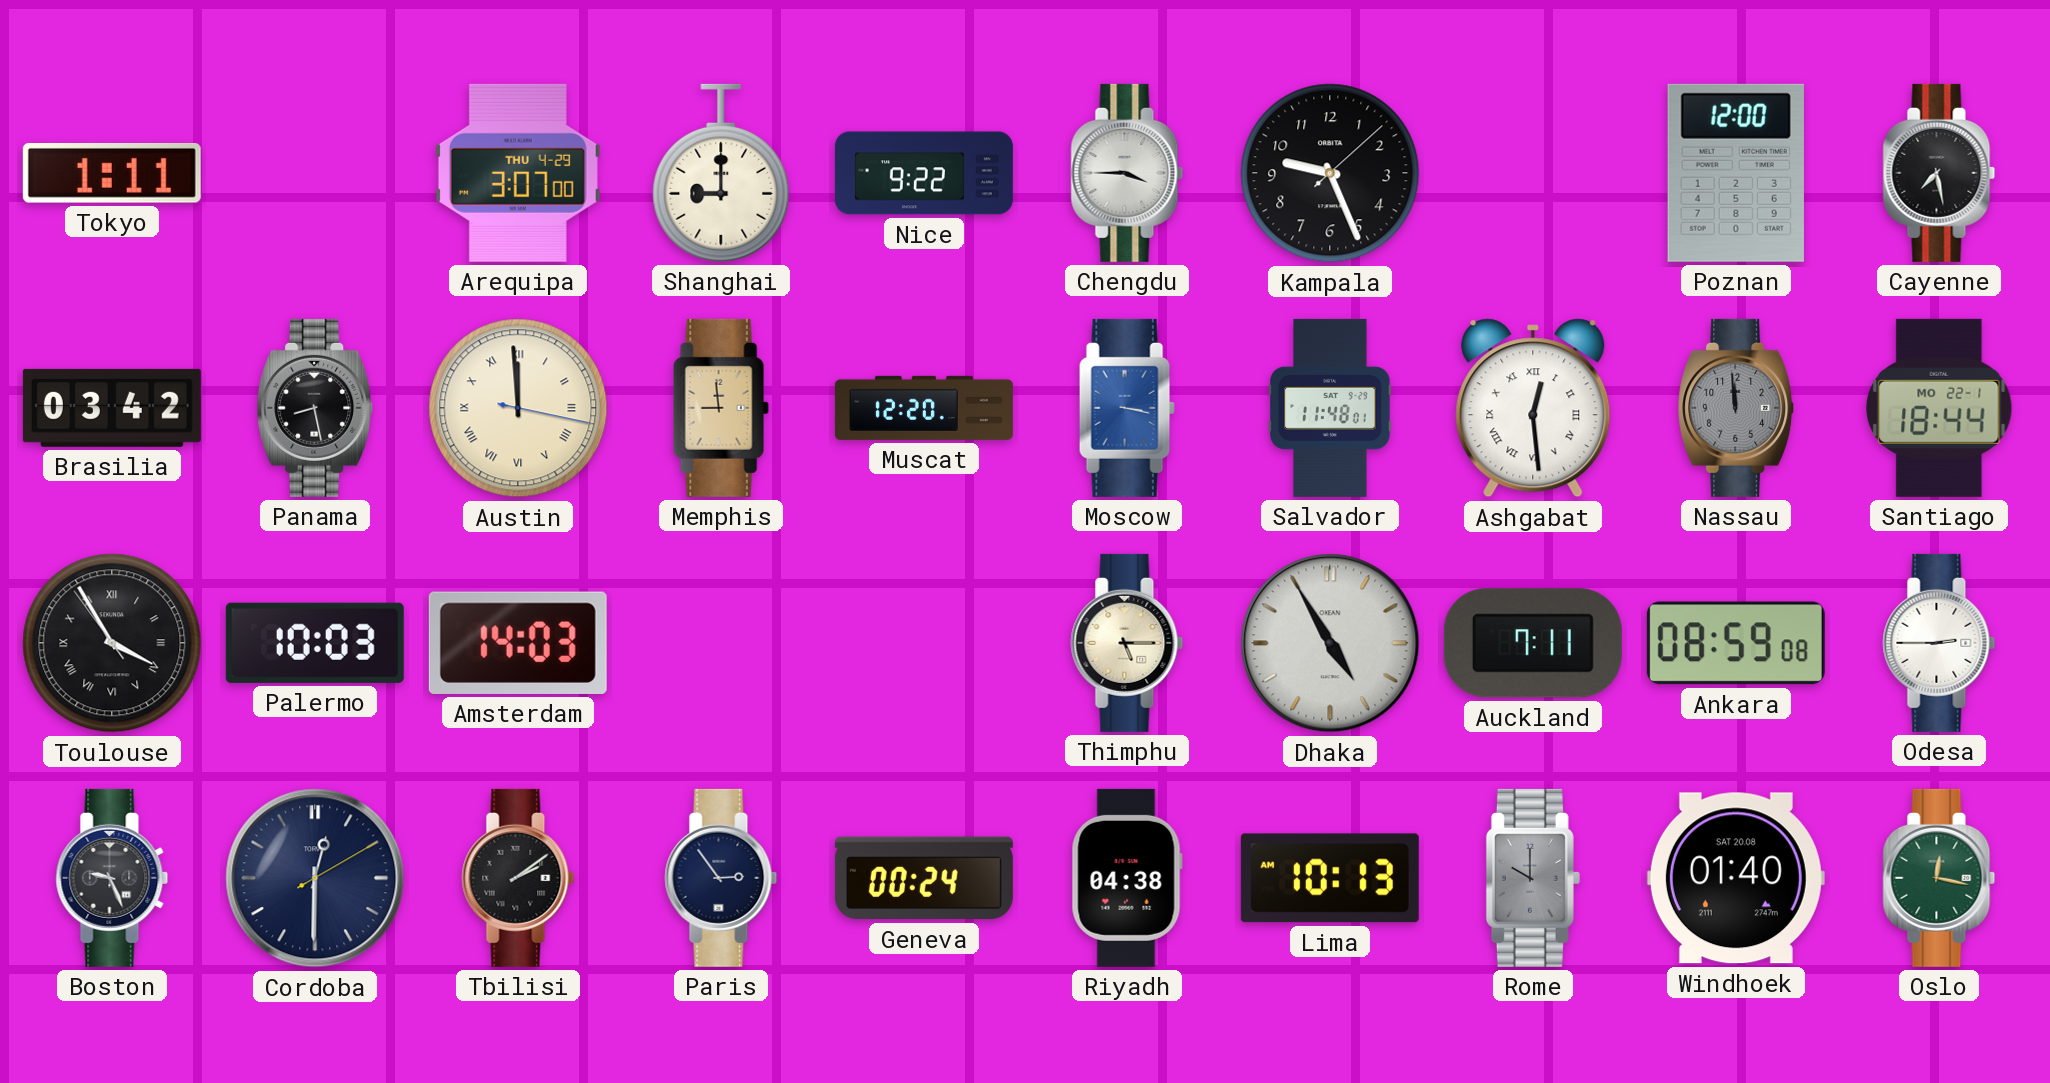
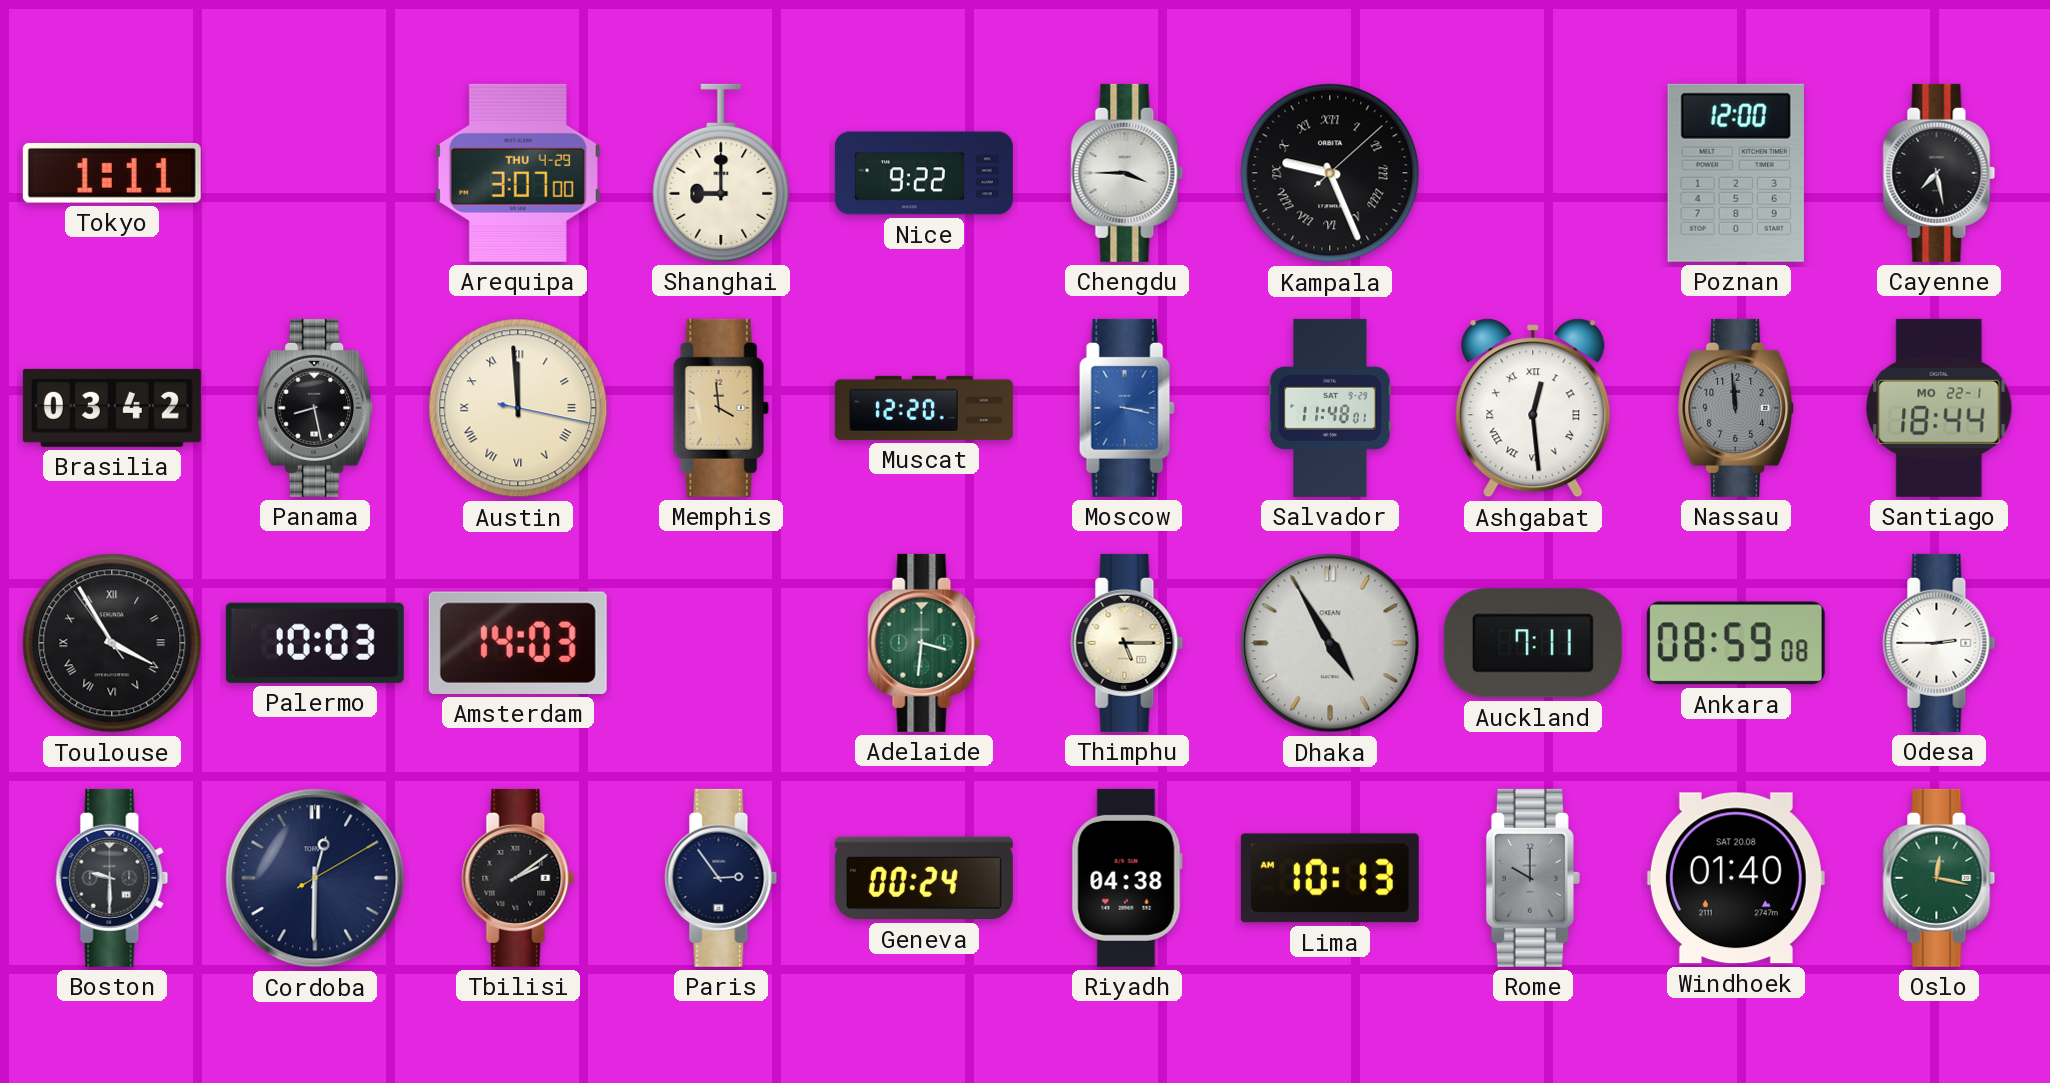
Kampala numerals: Arabic -> Roman (1330, 173)
Memphis: 8:59 -> 3:59 (721, 408)
Adelaide: none -> 3:31 (924, 643)
Boston: 9:26 -> 9:30 (112, 878)
